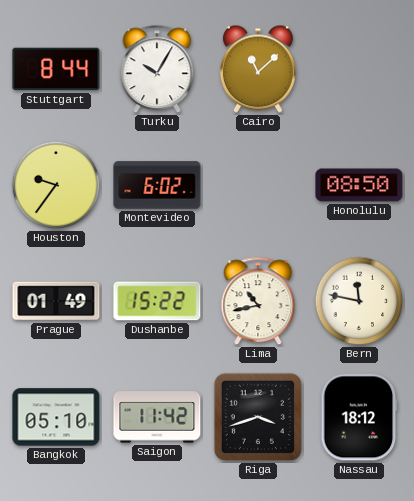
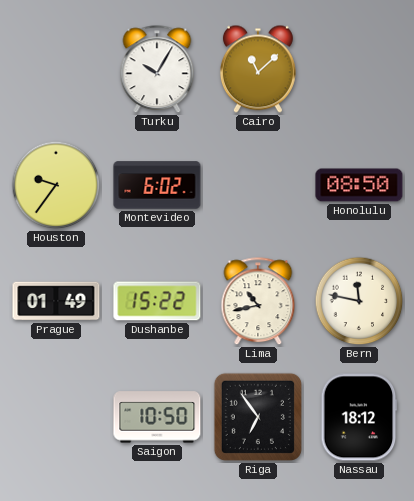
Stuttgart: 8:44 -> none (56, 69)
Bangkok: 05:10 -> none (56, 417)
Saigon: 11:42 -> 10:50 (157, 417)
Riga: 3:42 -> 6:54 (258, 417)
